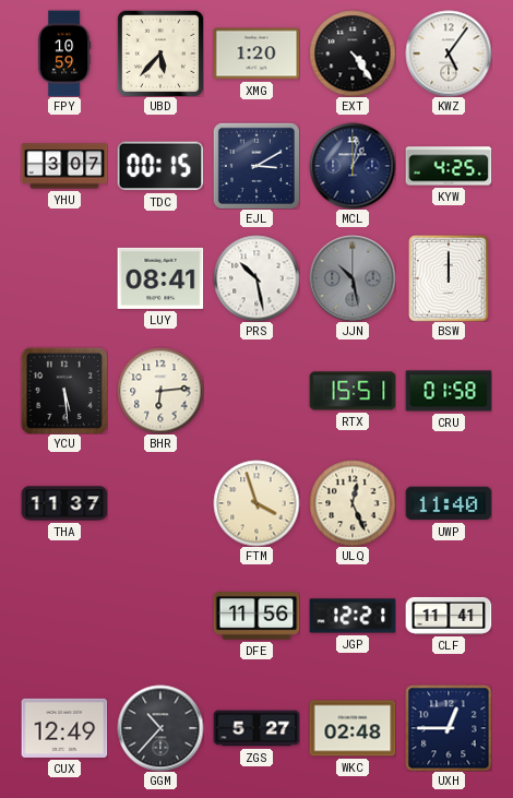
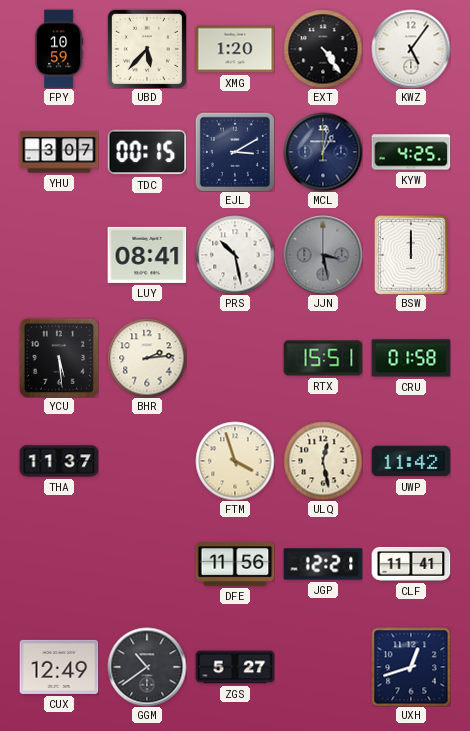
JJN: 10:28 -> 3:28 (323, 255)
BHR: 6:14 -> 2:14 (147, 358)
ULQ: 12:26 -> 12:28 (323, 461)
UWP: 11:40 -> 11:42 (411, 461)
GGM: 10:37 -> 10:39 (147, 667)
WKC: 02:48 -> none (353, 728)
UXH: 12:45 -> 12:42 (411, 667)
